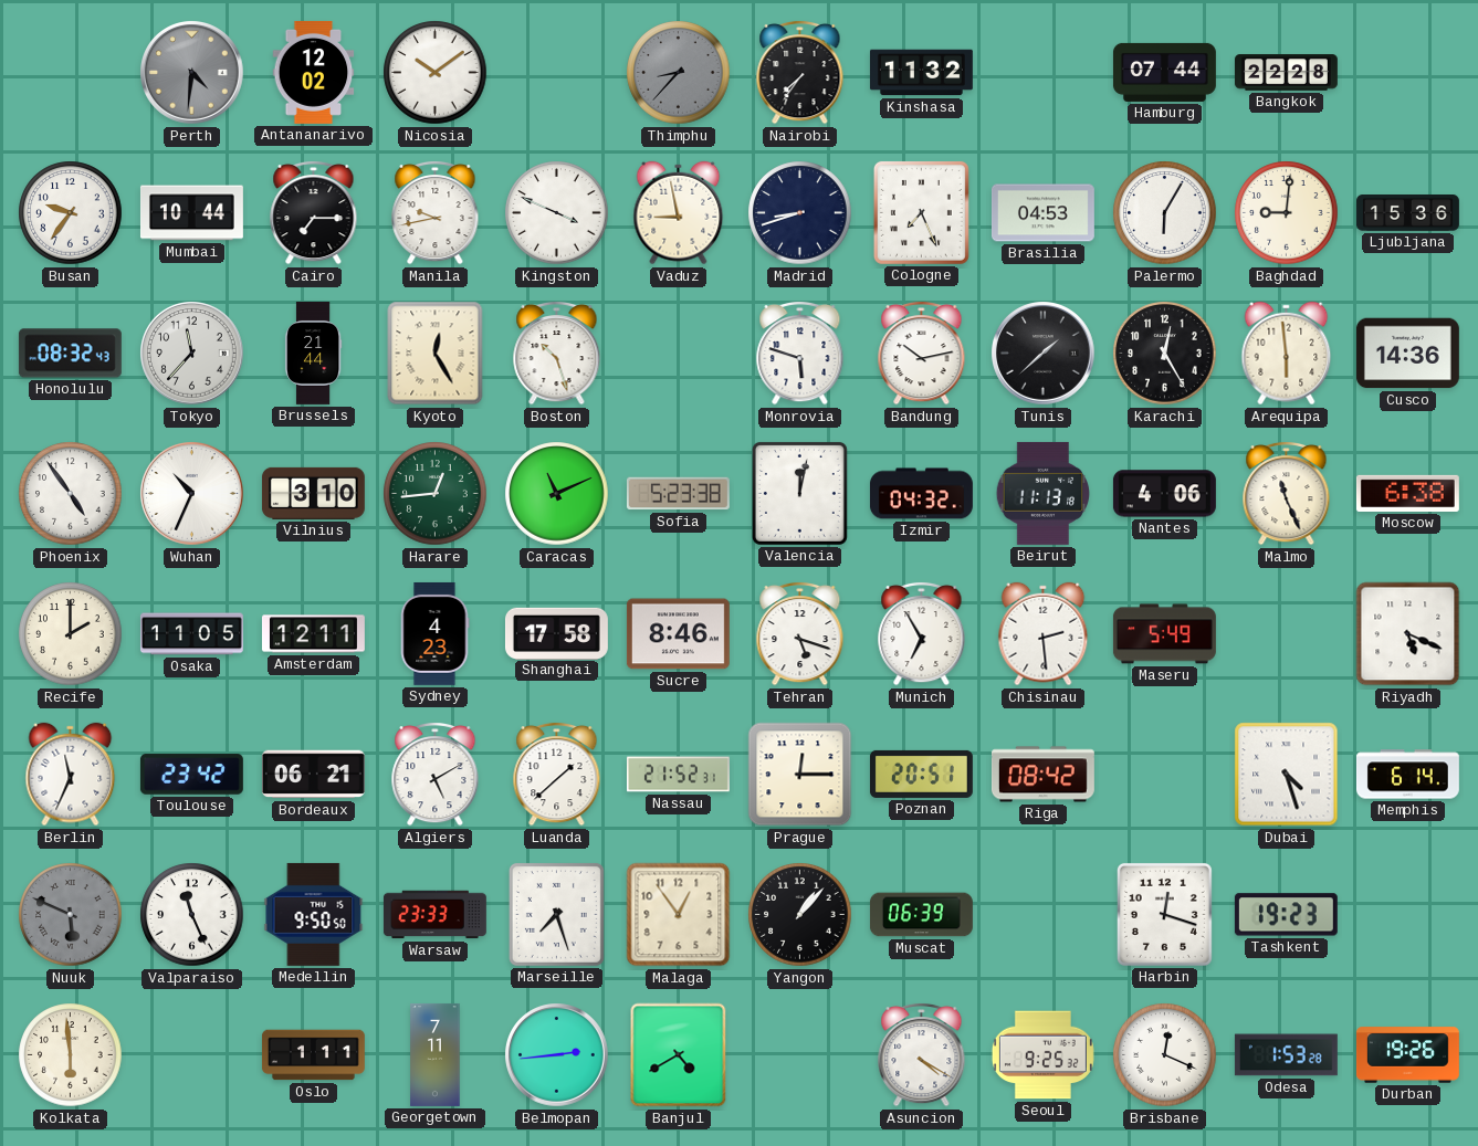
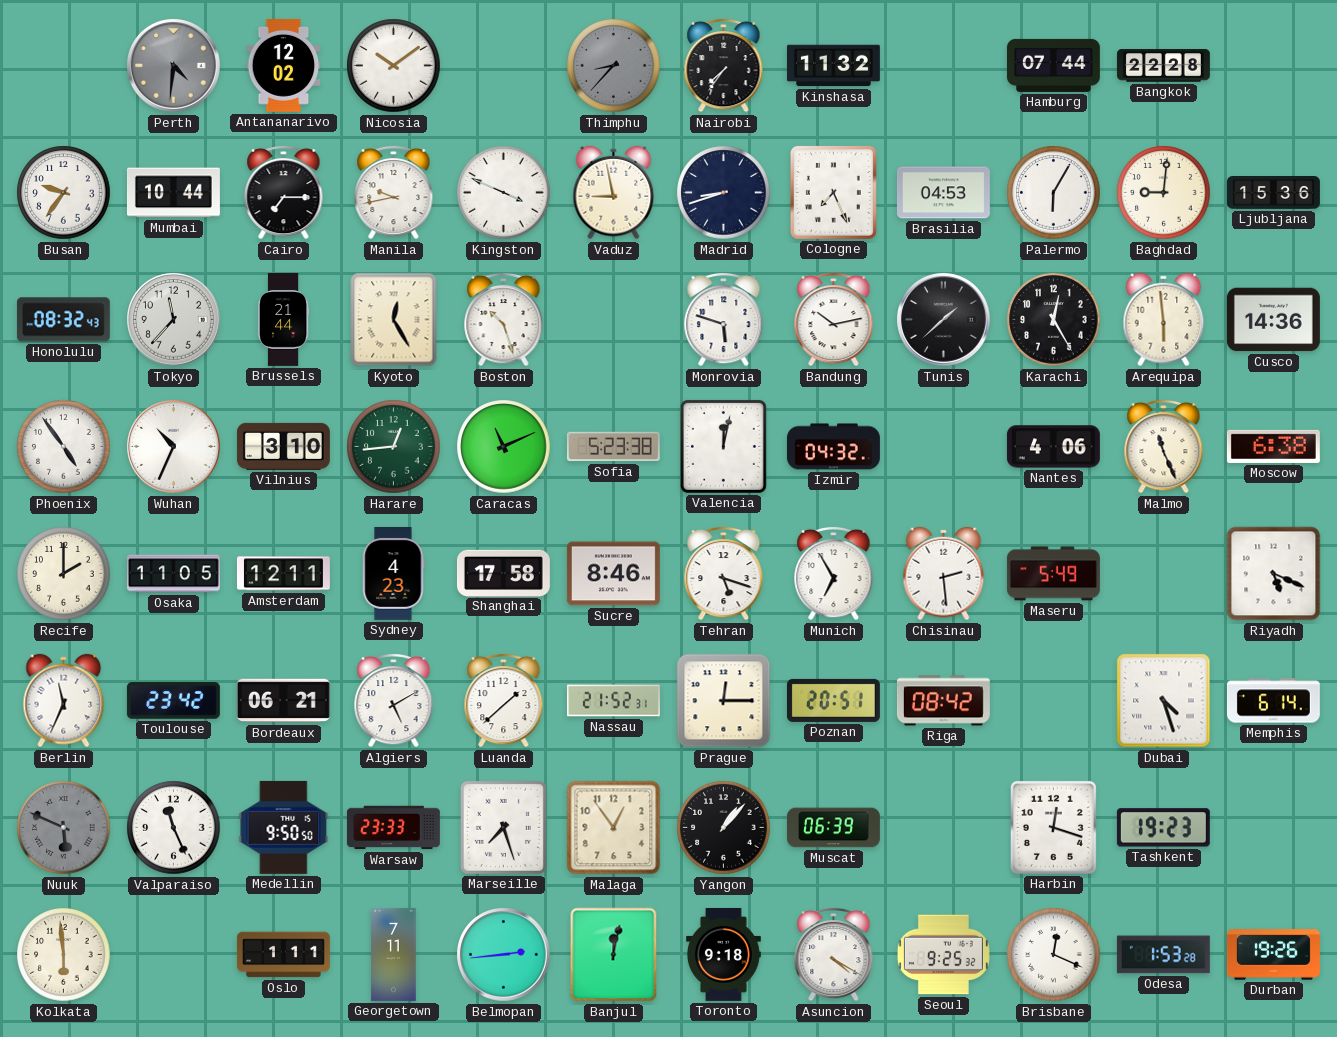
Beirut: 11:13 -> none (1042, 493)
Banjul: 4:40 -> 12:02 (614, 955)
Toronto: none -> 9:18 (724, 954)
